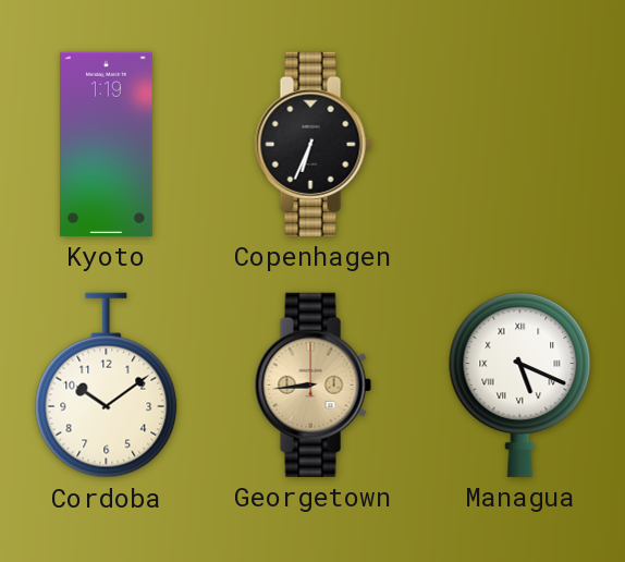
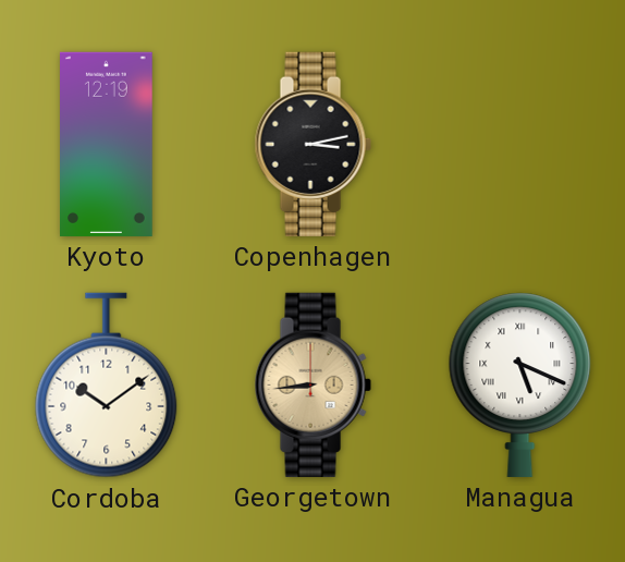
Kyoto: 1:19 -> 12:19 (107, 144)
Copenhagen: 6:34 -> 3:13 (312, 144)
